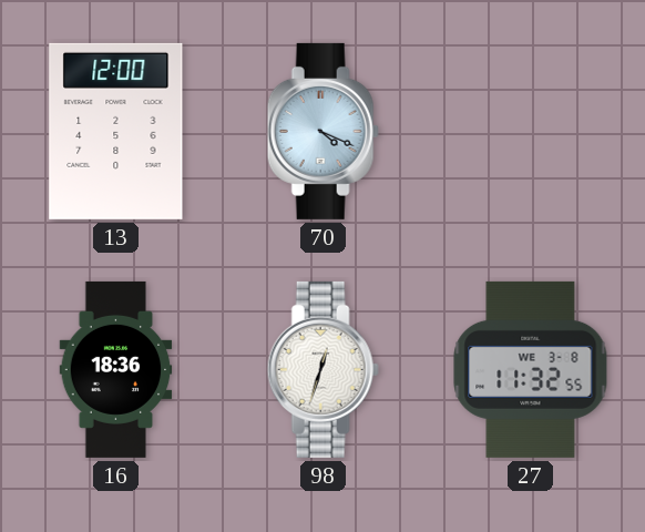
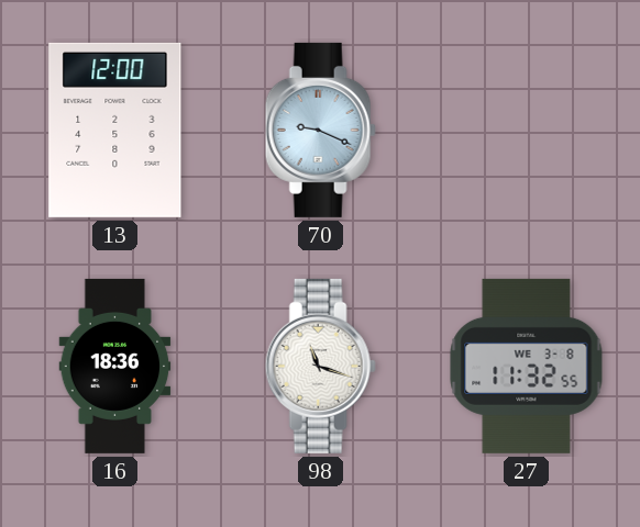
70: 4:19 -> 9:19 (320, 130)
98: 12:33 -> 11:18 (320, 366)
